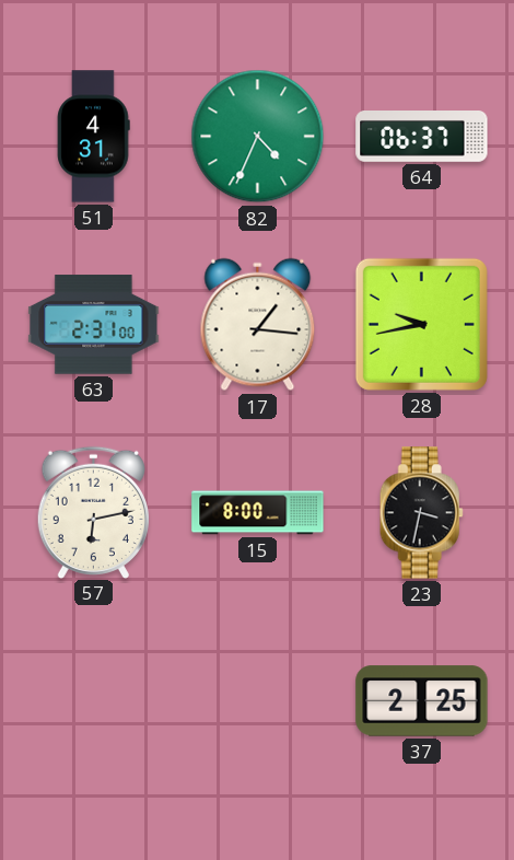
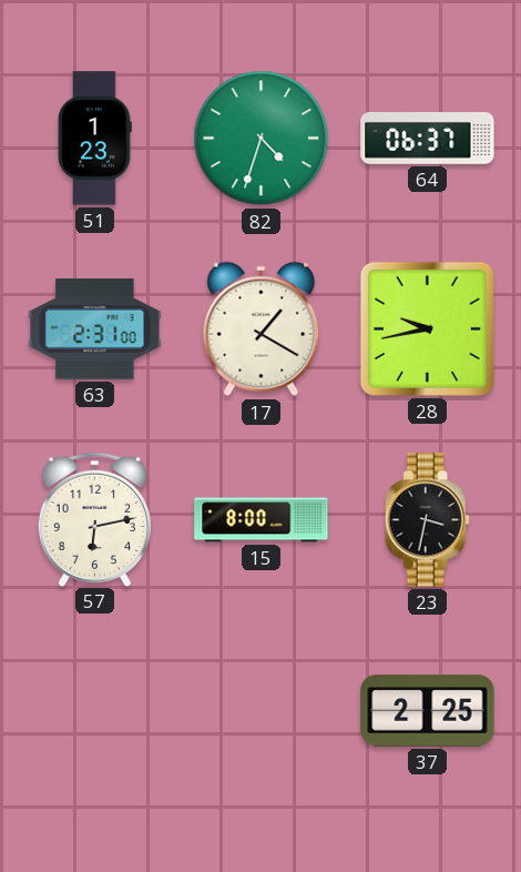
51: 4:31 -> 1:23 (95, 139)
82: 4:34 -> 4:33 (262, 139)
17: 1:16 -> 1:20 (262, 329)
